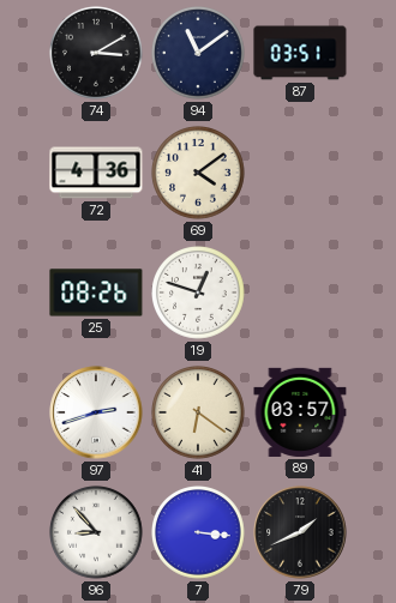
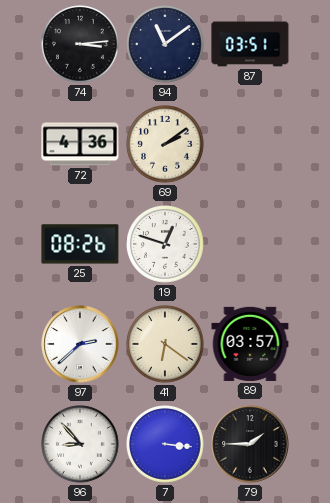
74: 3:10 -> 3:14 (81, 45)
69: 4:09 -> 2:09 (166, 145)
97: 2:42 -> 2:38 (80, 344)
79: 1:41 -> 1:45 (250, 444)
